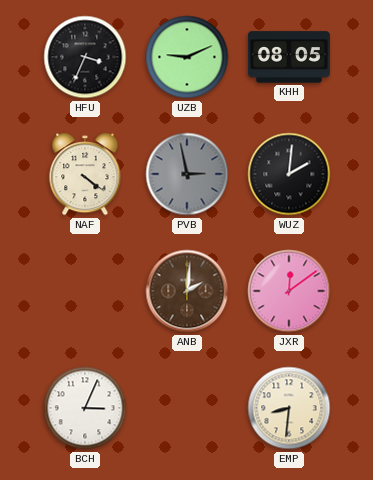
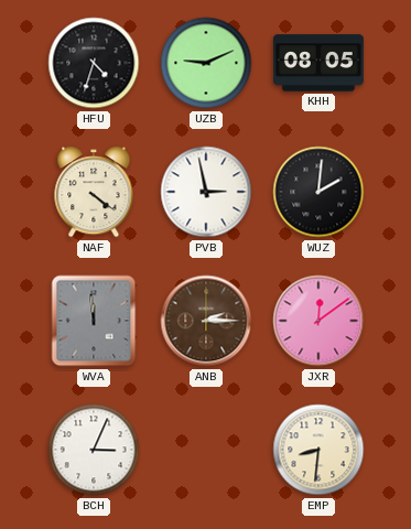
HFU: 3:34 -> 4:33 (94, 63)
PVB dial: grey -> white (206, 192)
WVA: none -> 11:59 (94, 321)
ANB: 2:01 -> 2:15 (206, 321)
